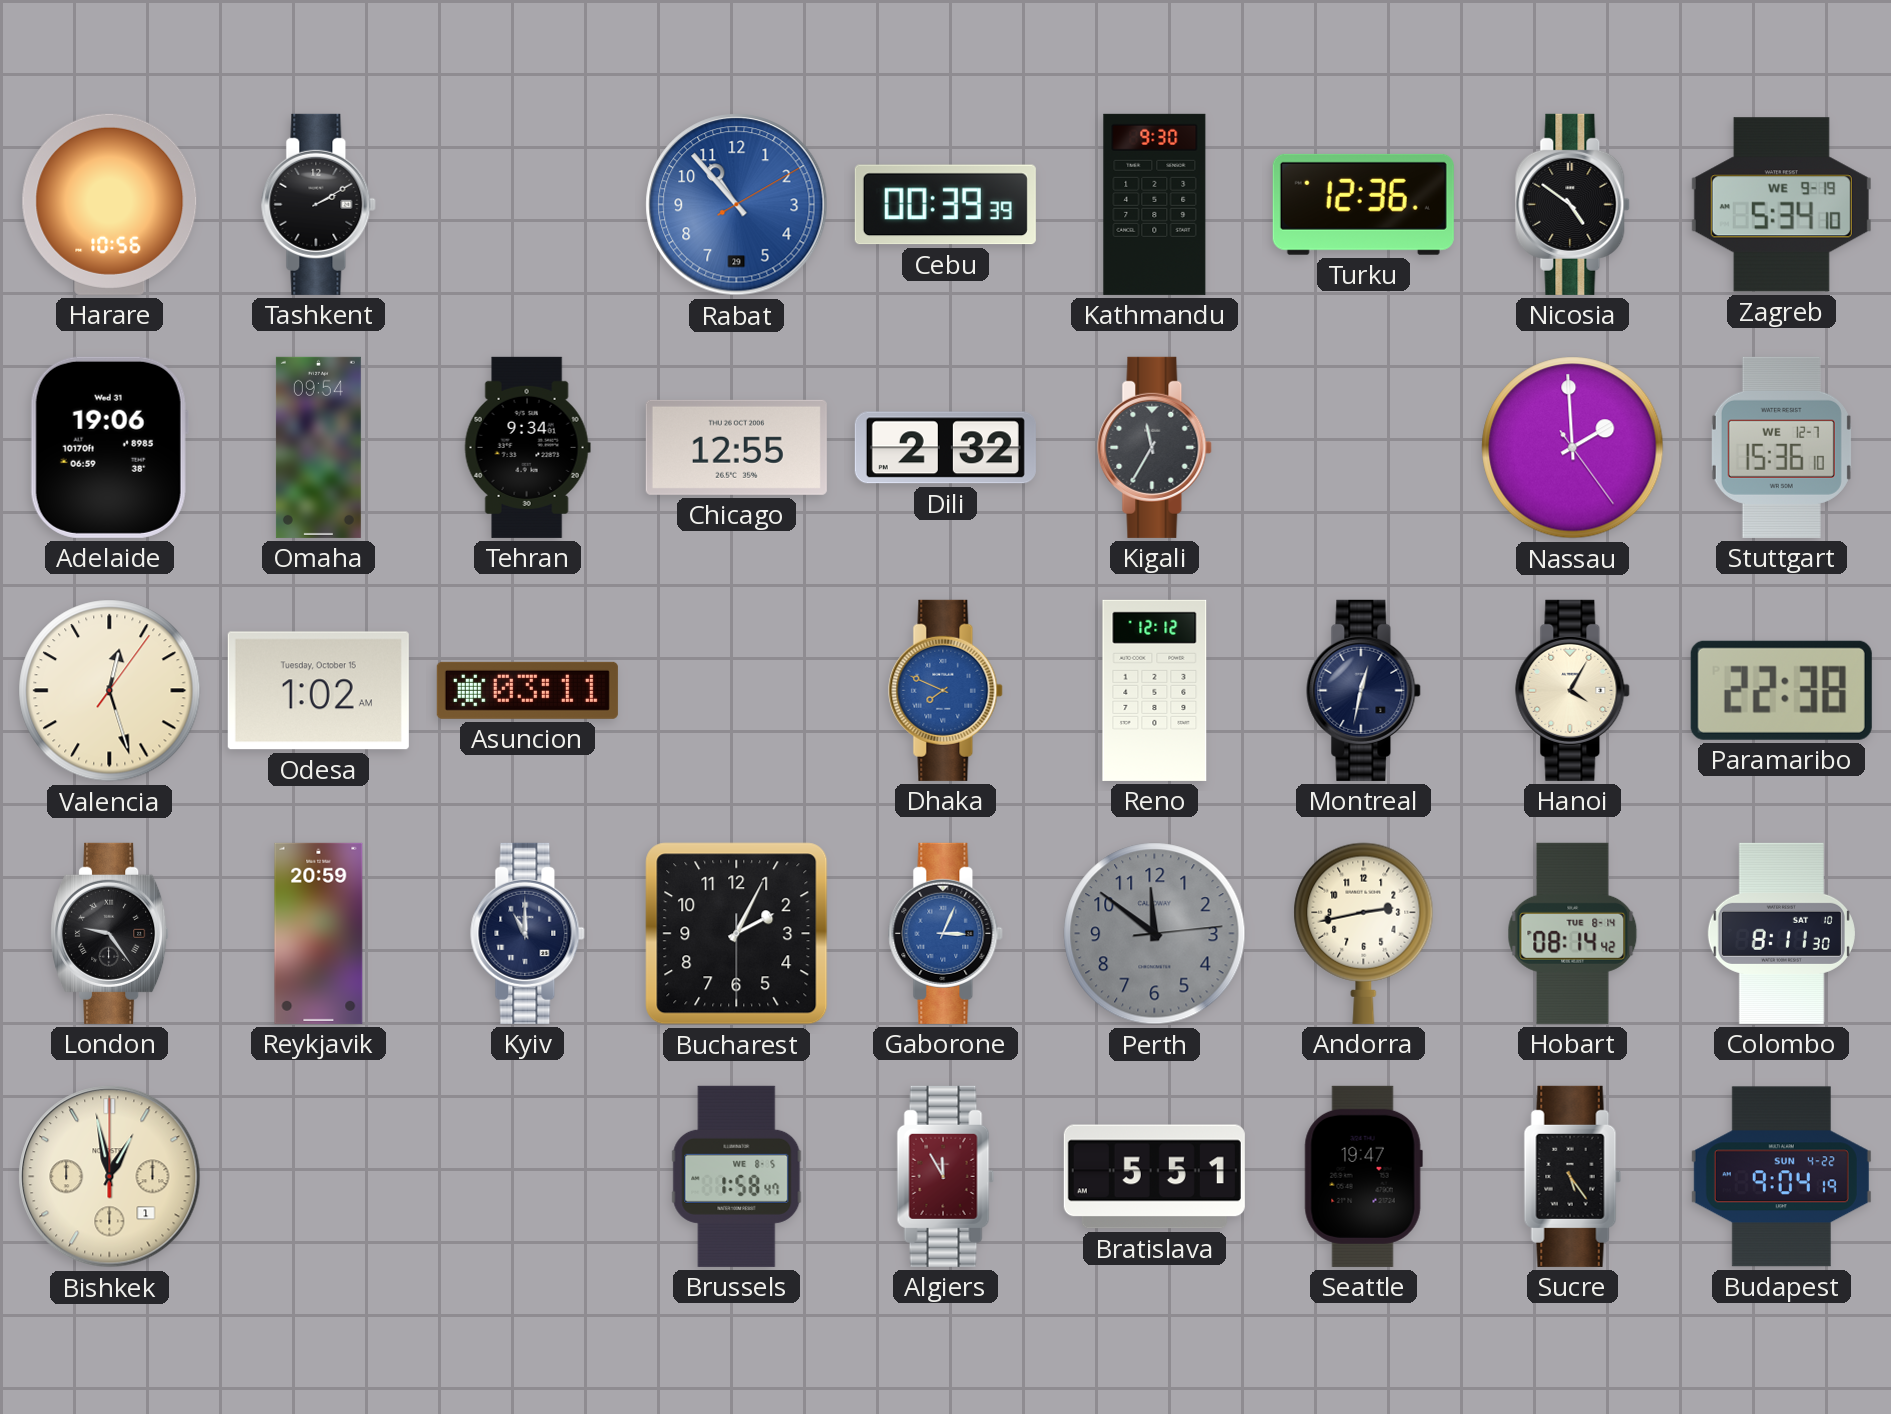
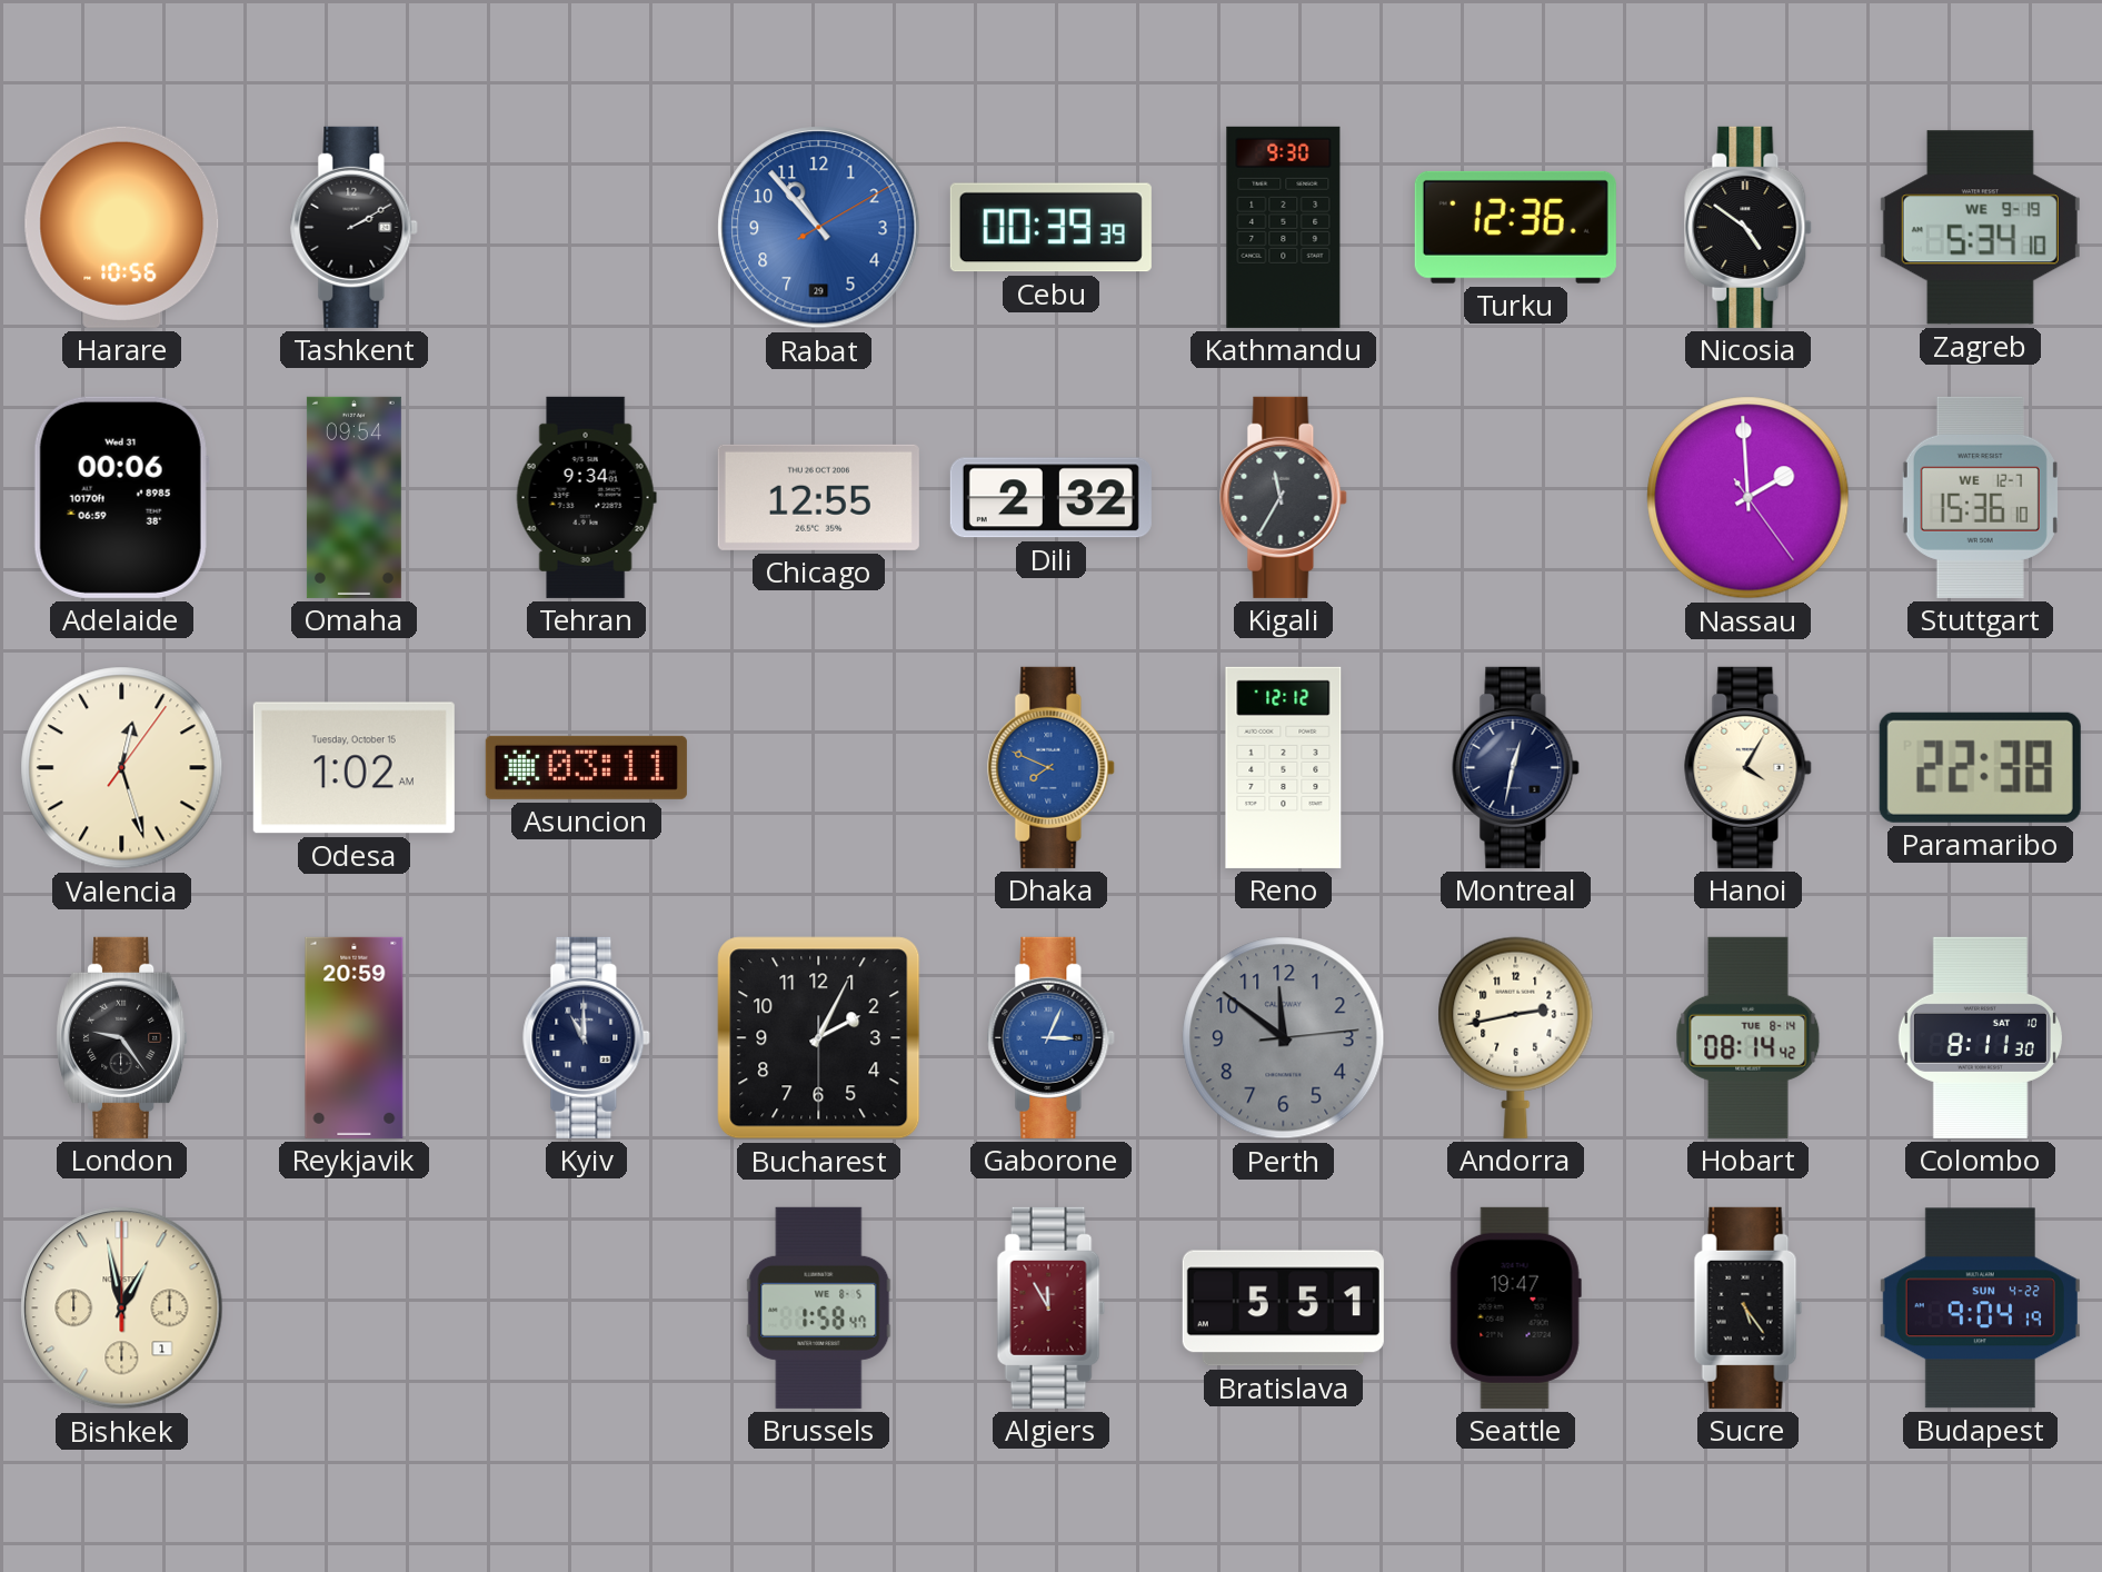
Adelaide: 19:06 -> 00:06 (121, 497)
